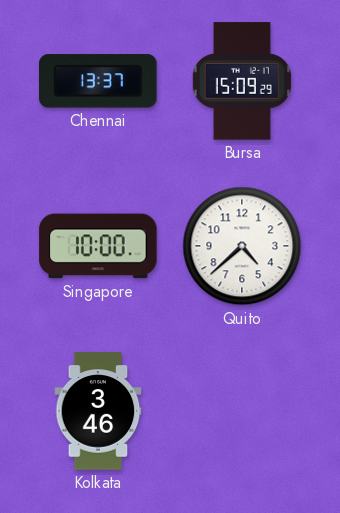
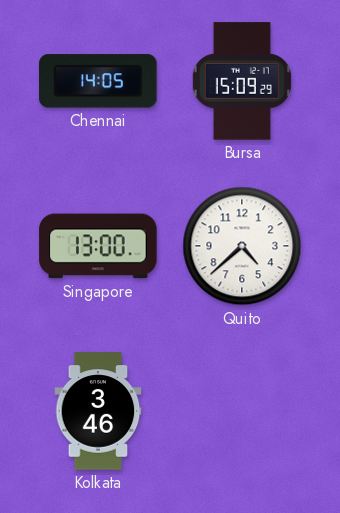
Chennai: 13:37 -> 14:05 (98, 81)
Singapore: 10:00 -> 13:00 (98, 246)
